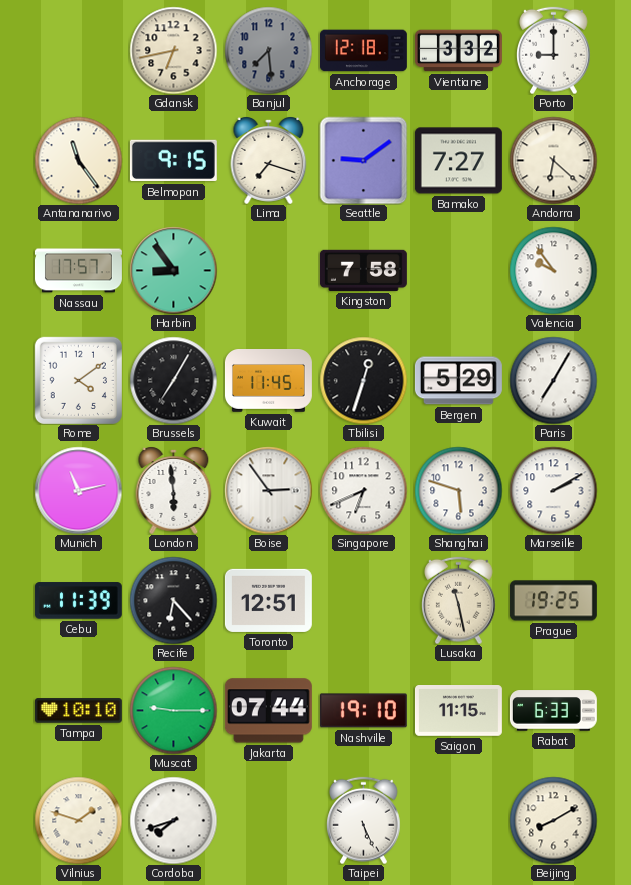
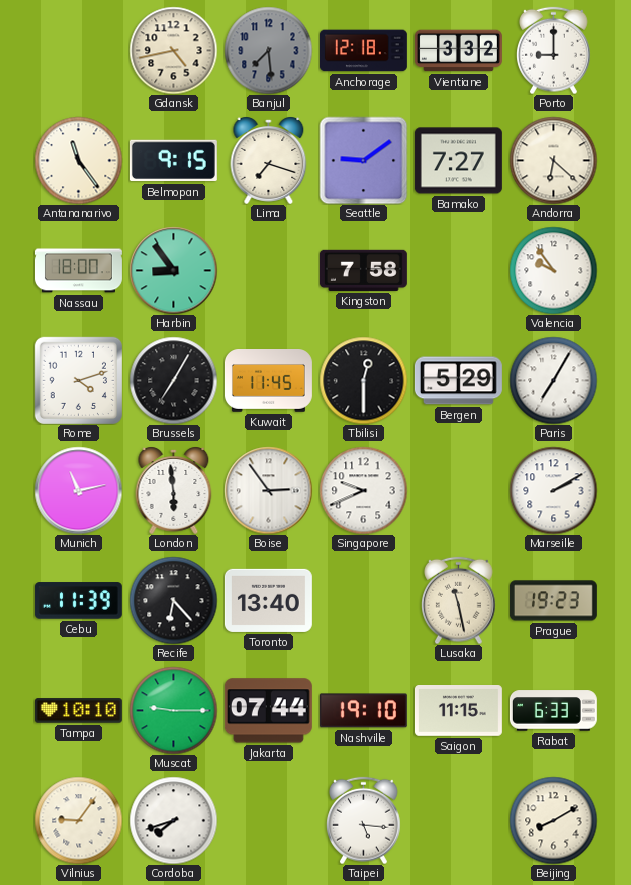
Gdansk: 6:43 -> 4:43 (173, 50)
Nassau: 17:57 -> 18:00 (78, 271)
Rome: 4:09 -> 4:12 (78, 380)
Tbilisi: 12:33 -> 12:30 (363, 380)
Singapore: 6:41 -> 9:41 (363, 490)
Shanghai: 5:48 -> none (458, 490)
Toronto: 12:51 -> 13:40 (268, 600)
Prague: 19:25 -> 19:23 (553, 601)
Vilnius: 1:48 -> 9:06 (78, 820)
Taipei: 5:26 -> 5:16 (364, 820)
